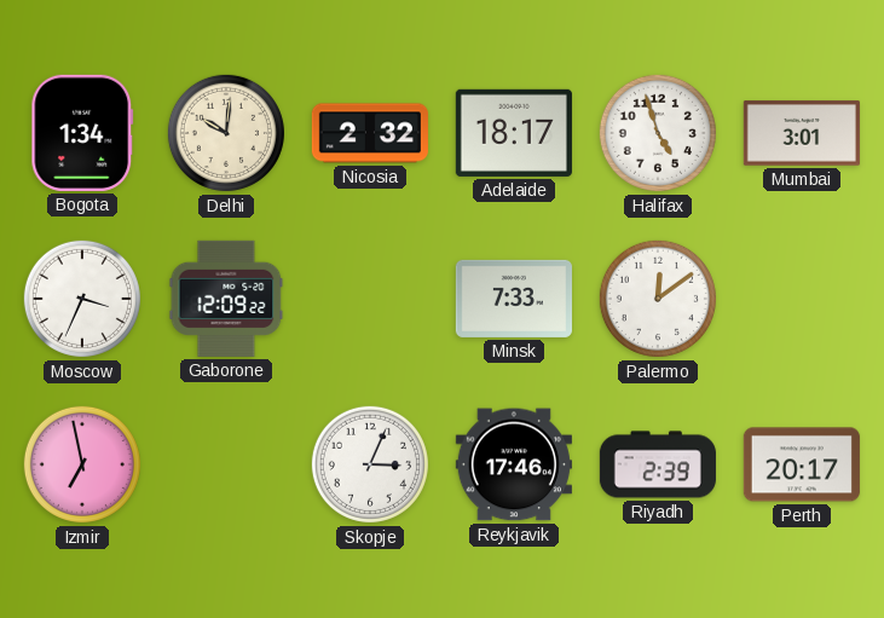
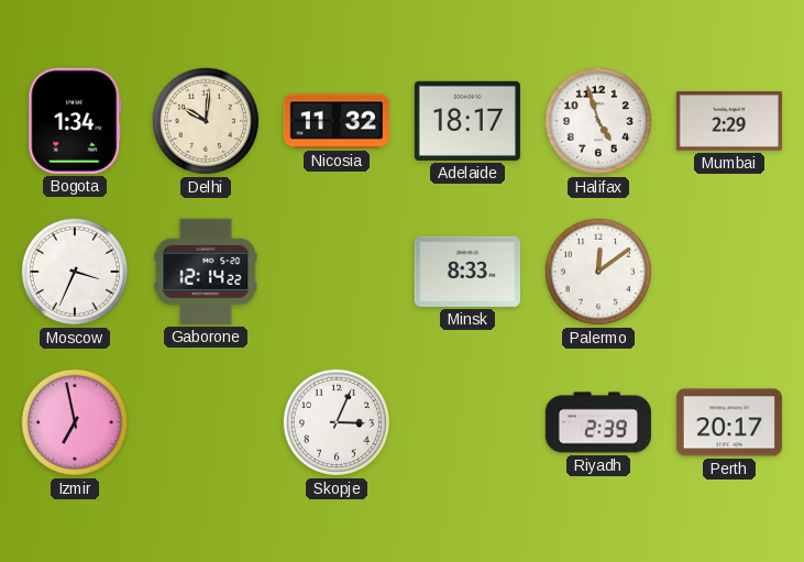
Nicosia: 2:32 -> 11:32 (337, 121)
Mumbai: 3:01 -> 2:29 (729, 121)
Gaborone: 12:09 -> 12:14 (206, 272)
Minsk: 7:33 -> 8:33 (467, 272)
Reykjavik: 17:46 -> none (514, 464)
